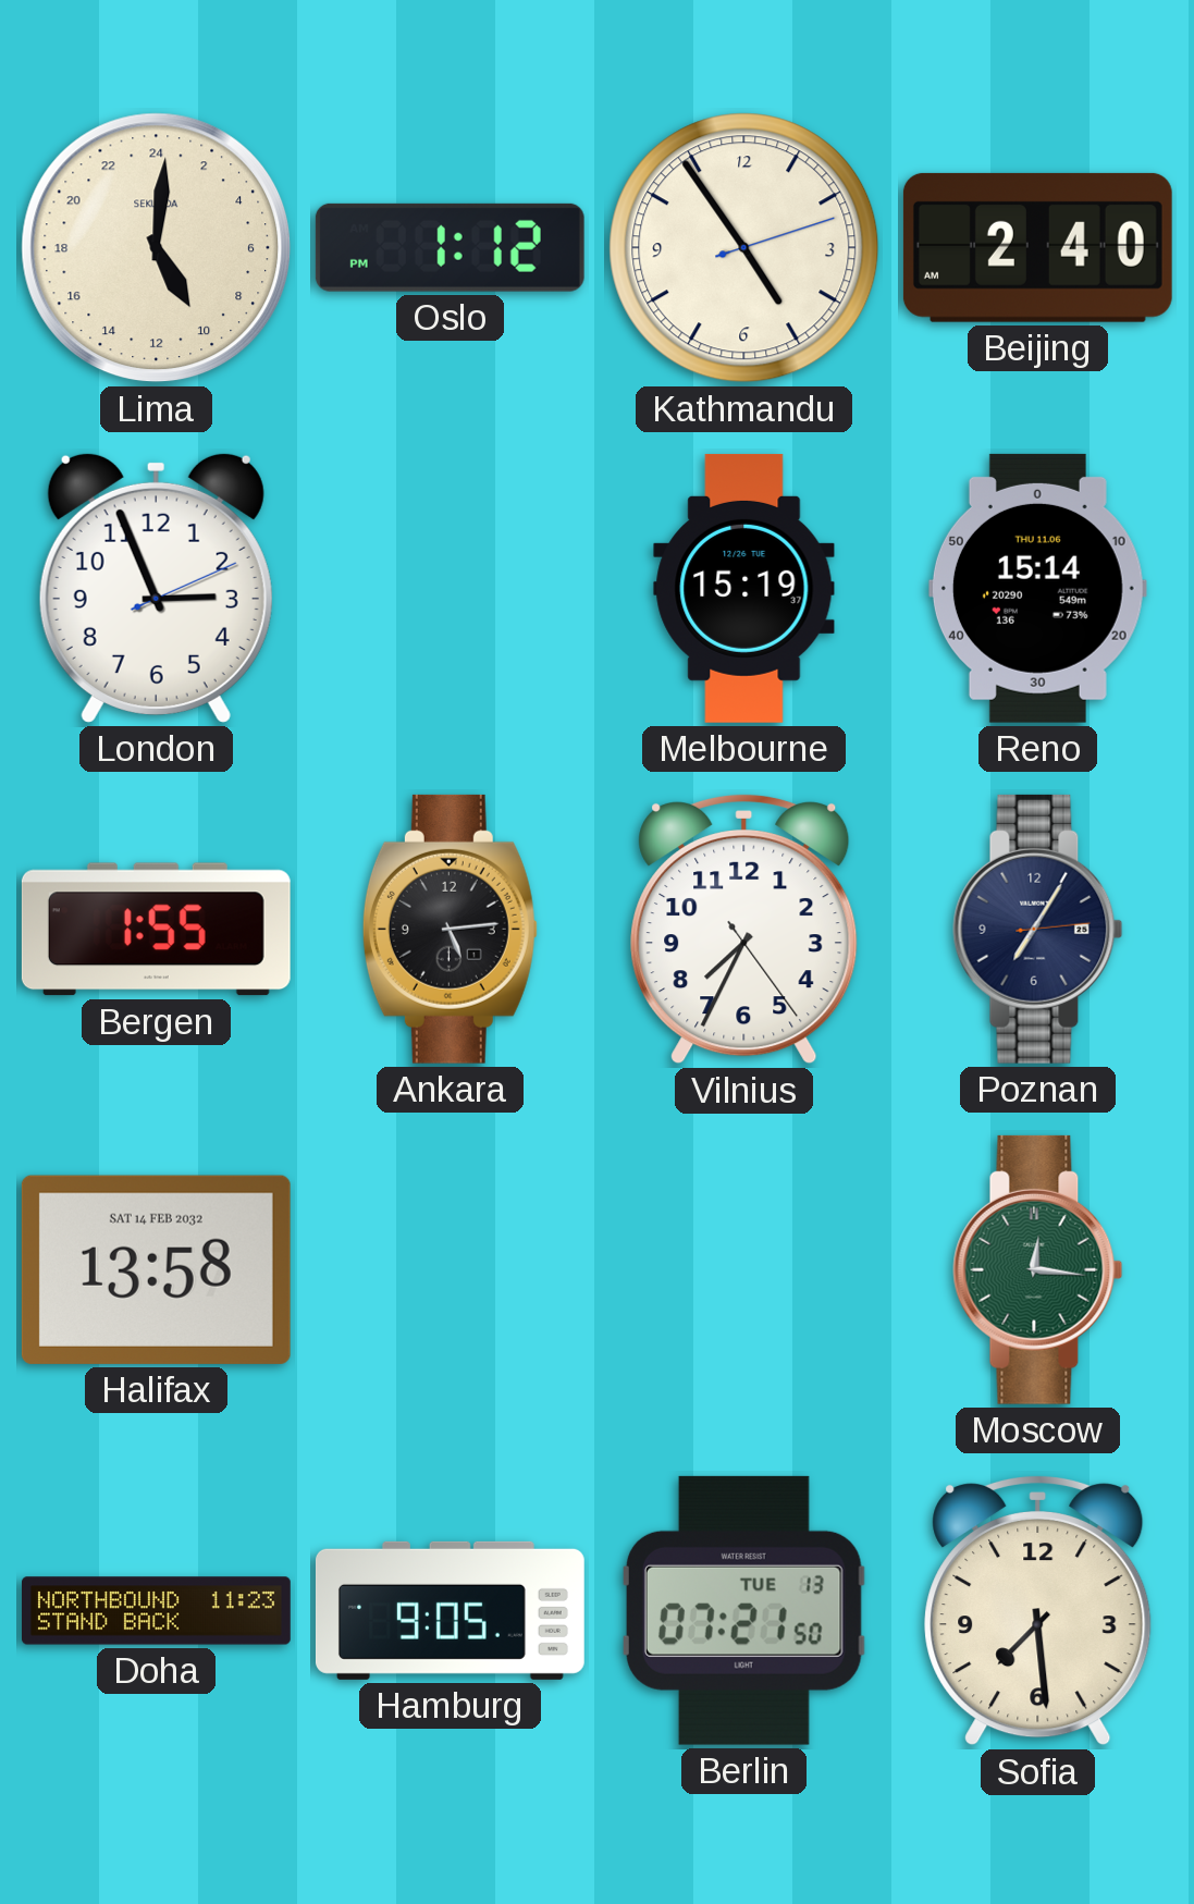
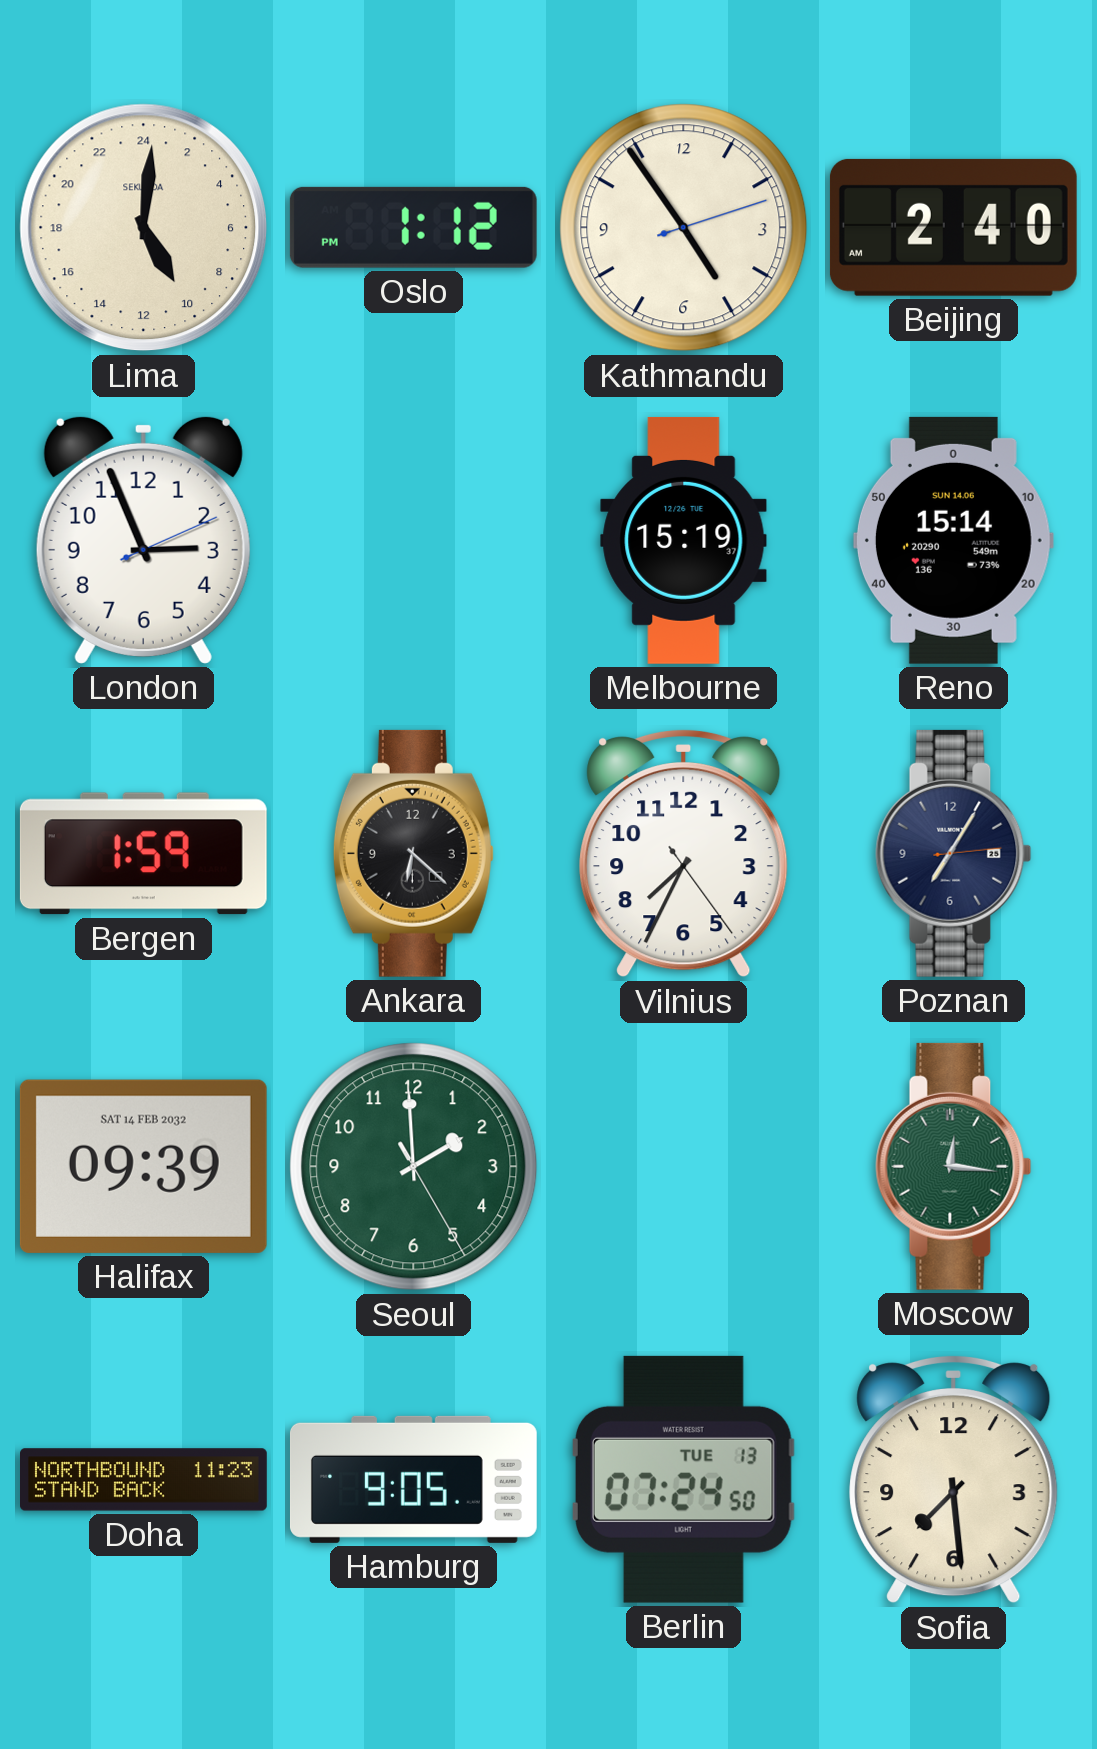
Reno date: THU 11.06 -> SUN 14.06 (953, 540)
Bergen: 1:55 -> 1:59 (143, 854)
Ankara: 5:14 -> 6:22 (413, 853)
Halifax: 13:58 -> 09:39 (143, 1166)
Seoul: none -> 1:59 (414, 1167)
Berlin: 07:21 -> 07:24 (683, 1479)
